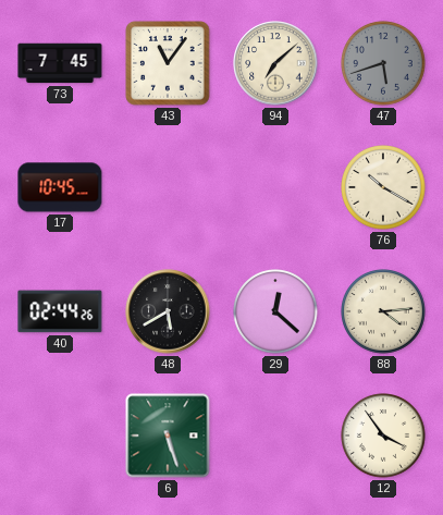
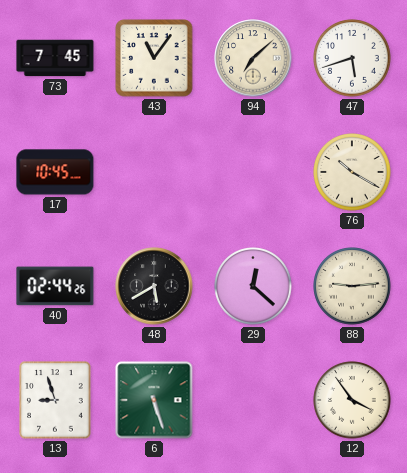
47 dial: grey -> white (352, 58)
88: 4:14 -> 9:14 (352, 286)
13: none -> 8:57 (55, 400)
